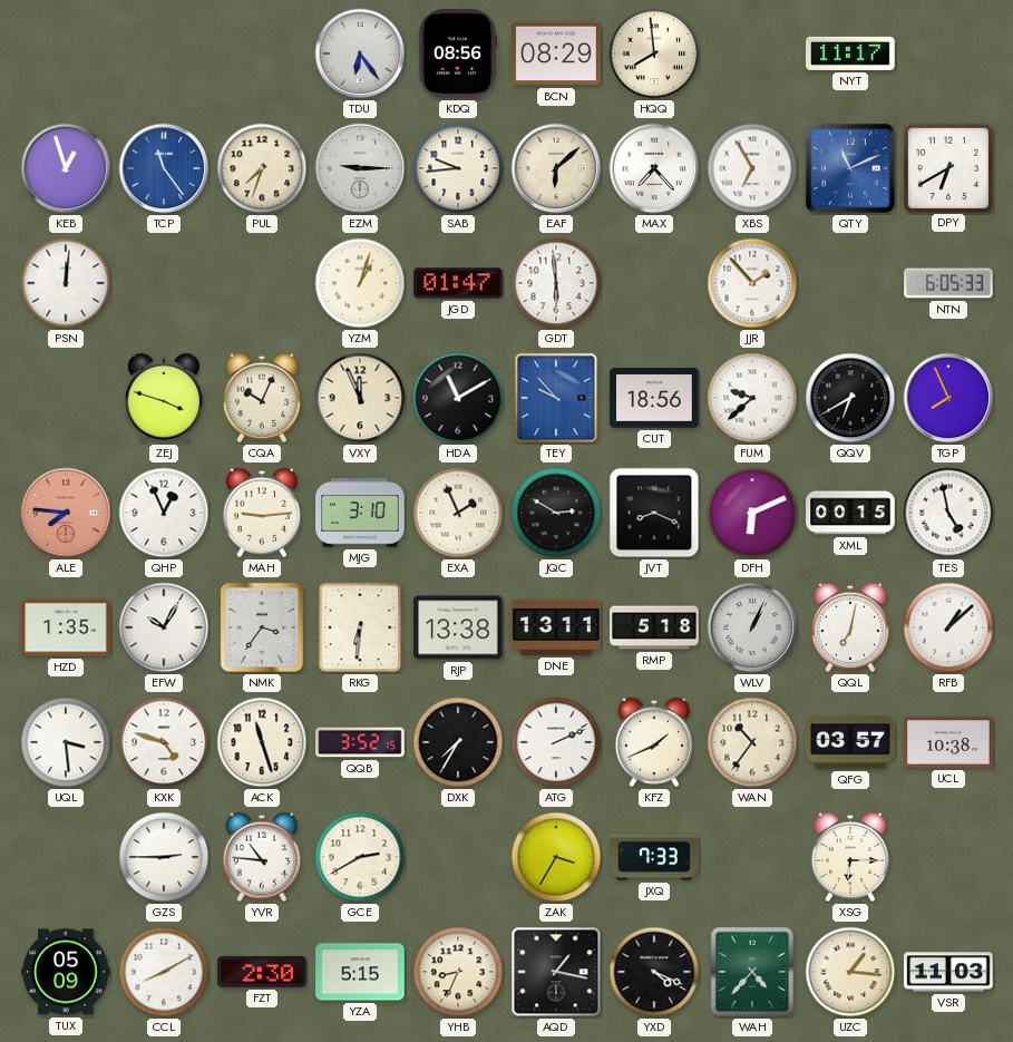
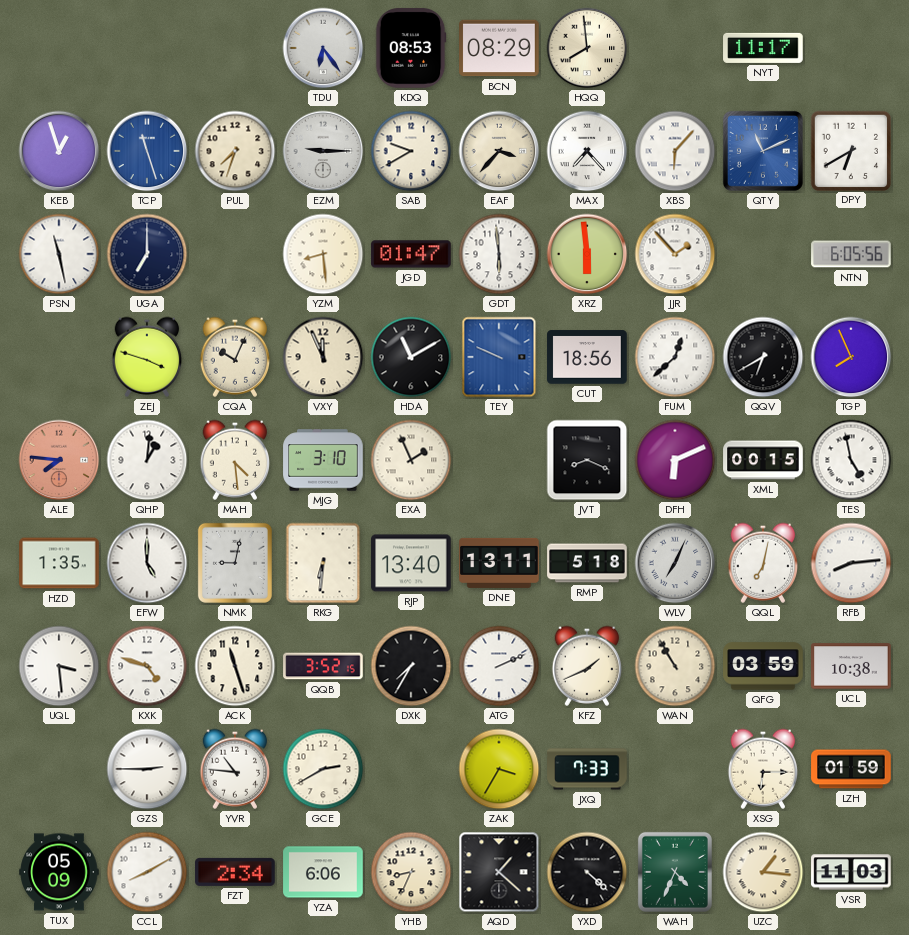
KDQ: 08:56 -> 08:53 (411, 48)
TCP: 11:24 -> 11:27 (147, 151)
SAB: 9:44 -> 9:40 (411, 151)
EAF: 6:08 -> 3:37 (499, 151)
XBS: 6:55 -> 6:07 (675, 151)
PSN: 12:01 -> 11:28 (59, 254)
UGA: none -> 7:00 (147, 254)
YZM: 1:03 -> 8:29 (323, 254)
XRZ: none -> 5:59 (587, 254)
NTN: 6:05:33 -> 6:05:56 (851, 254)
TEY: 9:53 -> 9:49 (499, 357)
FUM: 9:38 -> 12:38 (675, 357)
QHP: 12:56 -> 1:01 (147, 460)
MAH: 9:14 -> 4:29 (235, 460)
JQC: 2:50 -> none (556, 513)
EFW: 10:05 -> 5:00 (147, 563)
NMK: 3:36 -> 9:02 (235, 563)
RJP: 13:38 -> 13:40 (411, 563)
WLV: 1:04 -> 7:04 (675, 563)
RFB: 1:08 -> 8:14 (851, 563)
WAN: 10:36 -> 10:55 (675, 666)
QFG: 03:57 -> 03:59 (763, 666)
LZH: none -> 01:59 (851, 769)
FZT: 2:30 -> 2:34 (235, 872)
YZA: 5:15 -> 6:06 (323, 872)
AQD: 1:17 -> 1:22 (499, 872)
YXD: 4:19 -> 4:22 (587, 872)
WAH: 4:37 -> 4:34 (675, 872)
